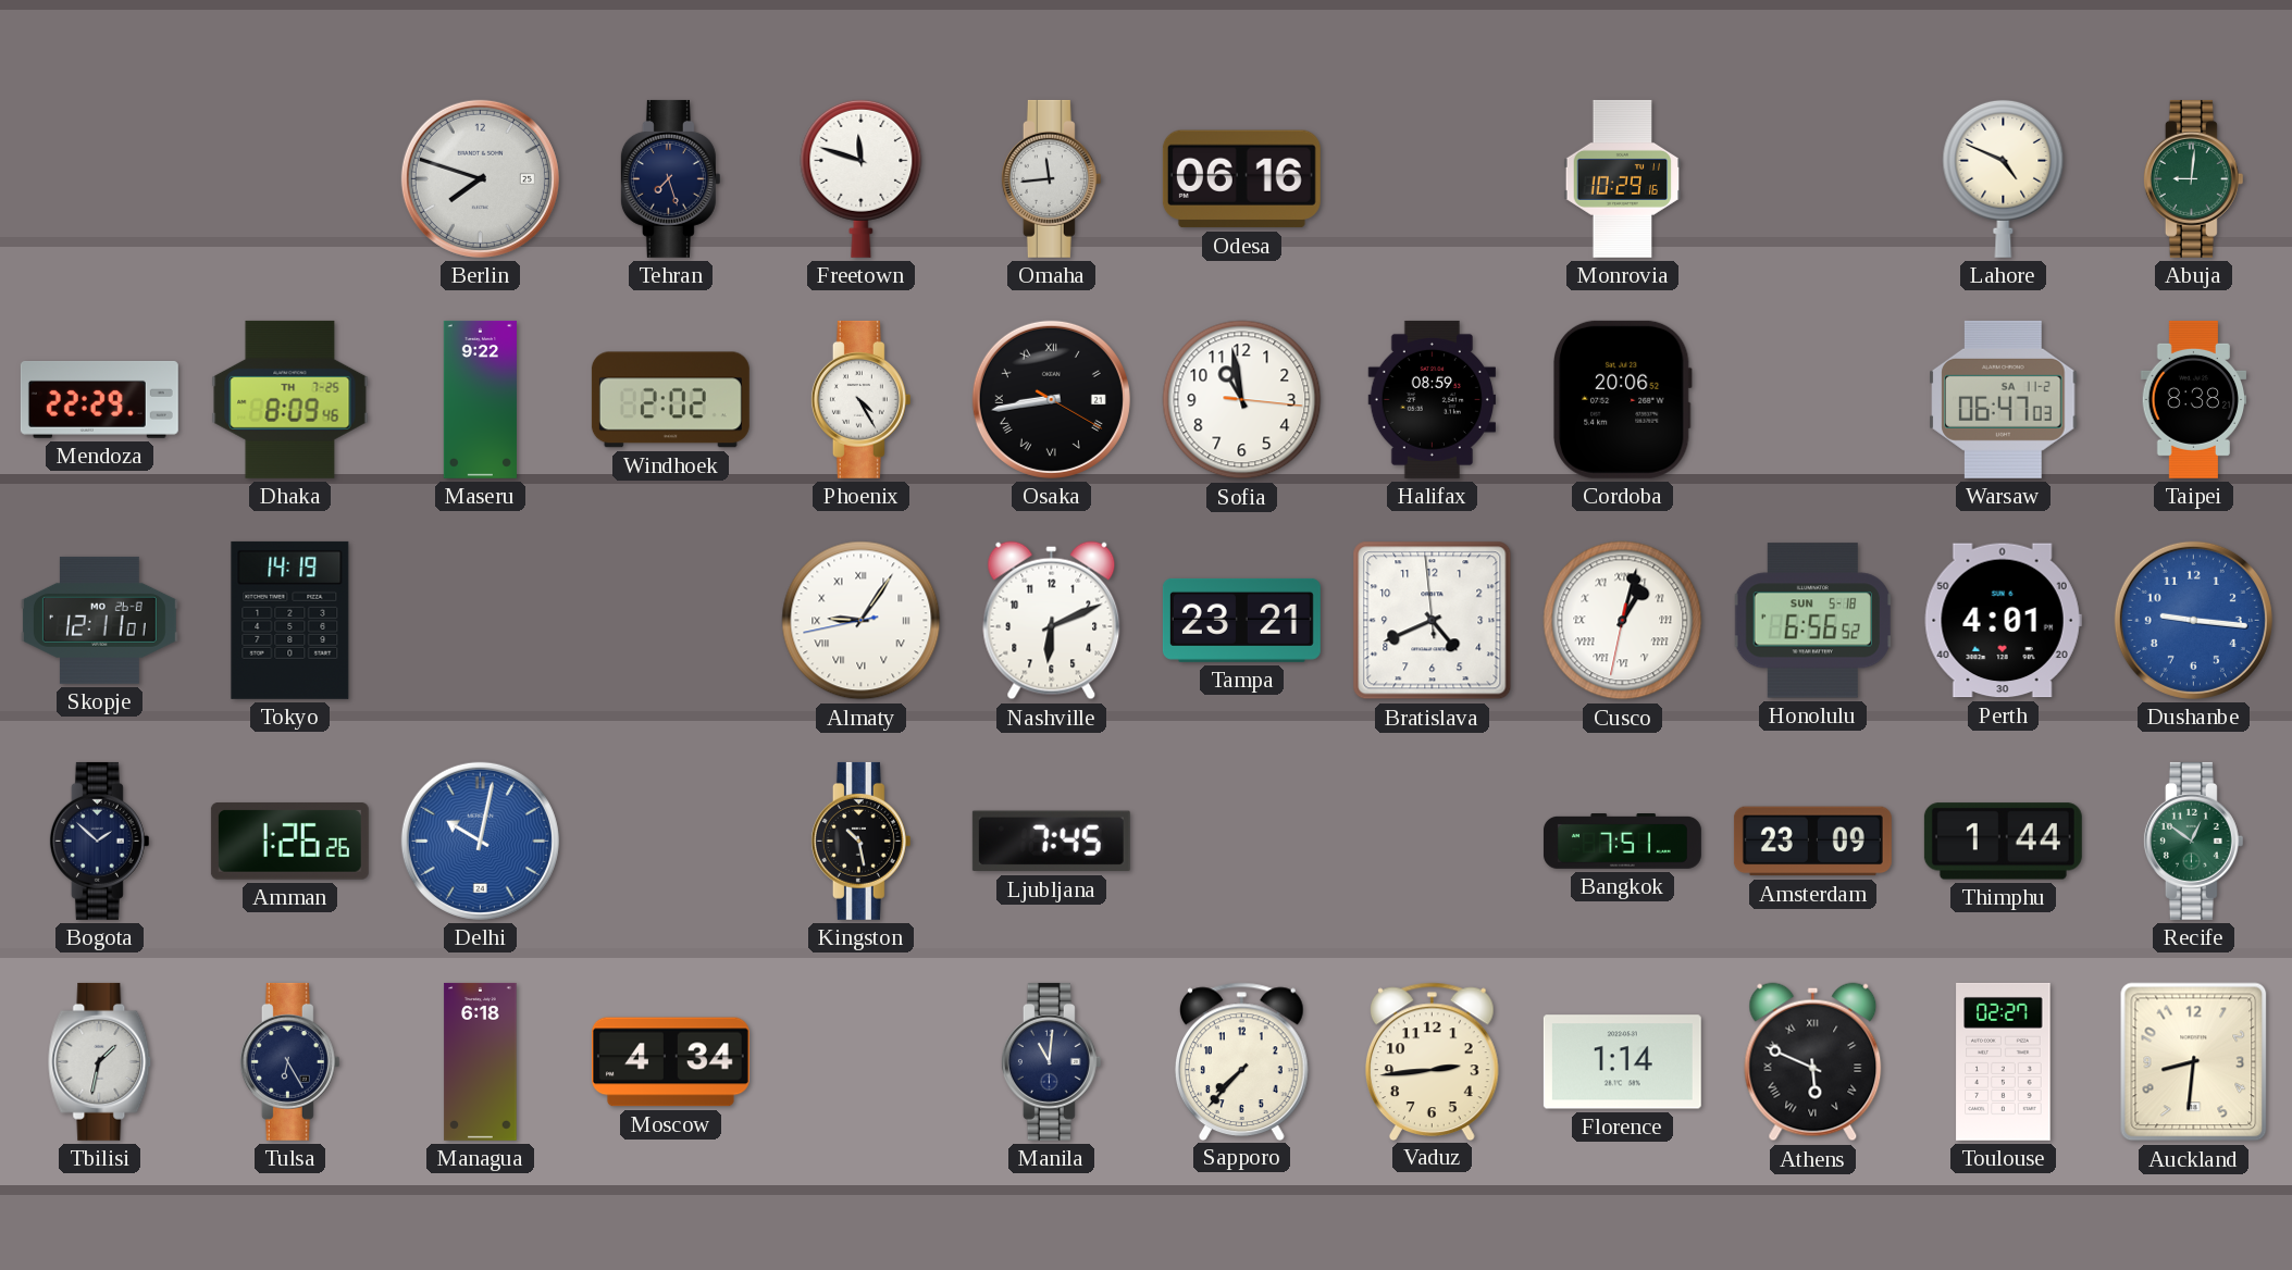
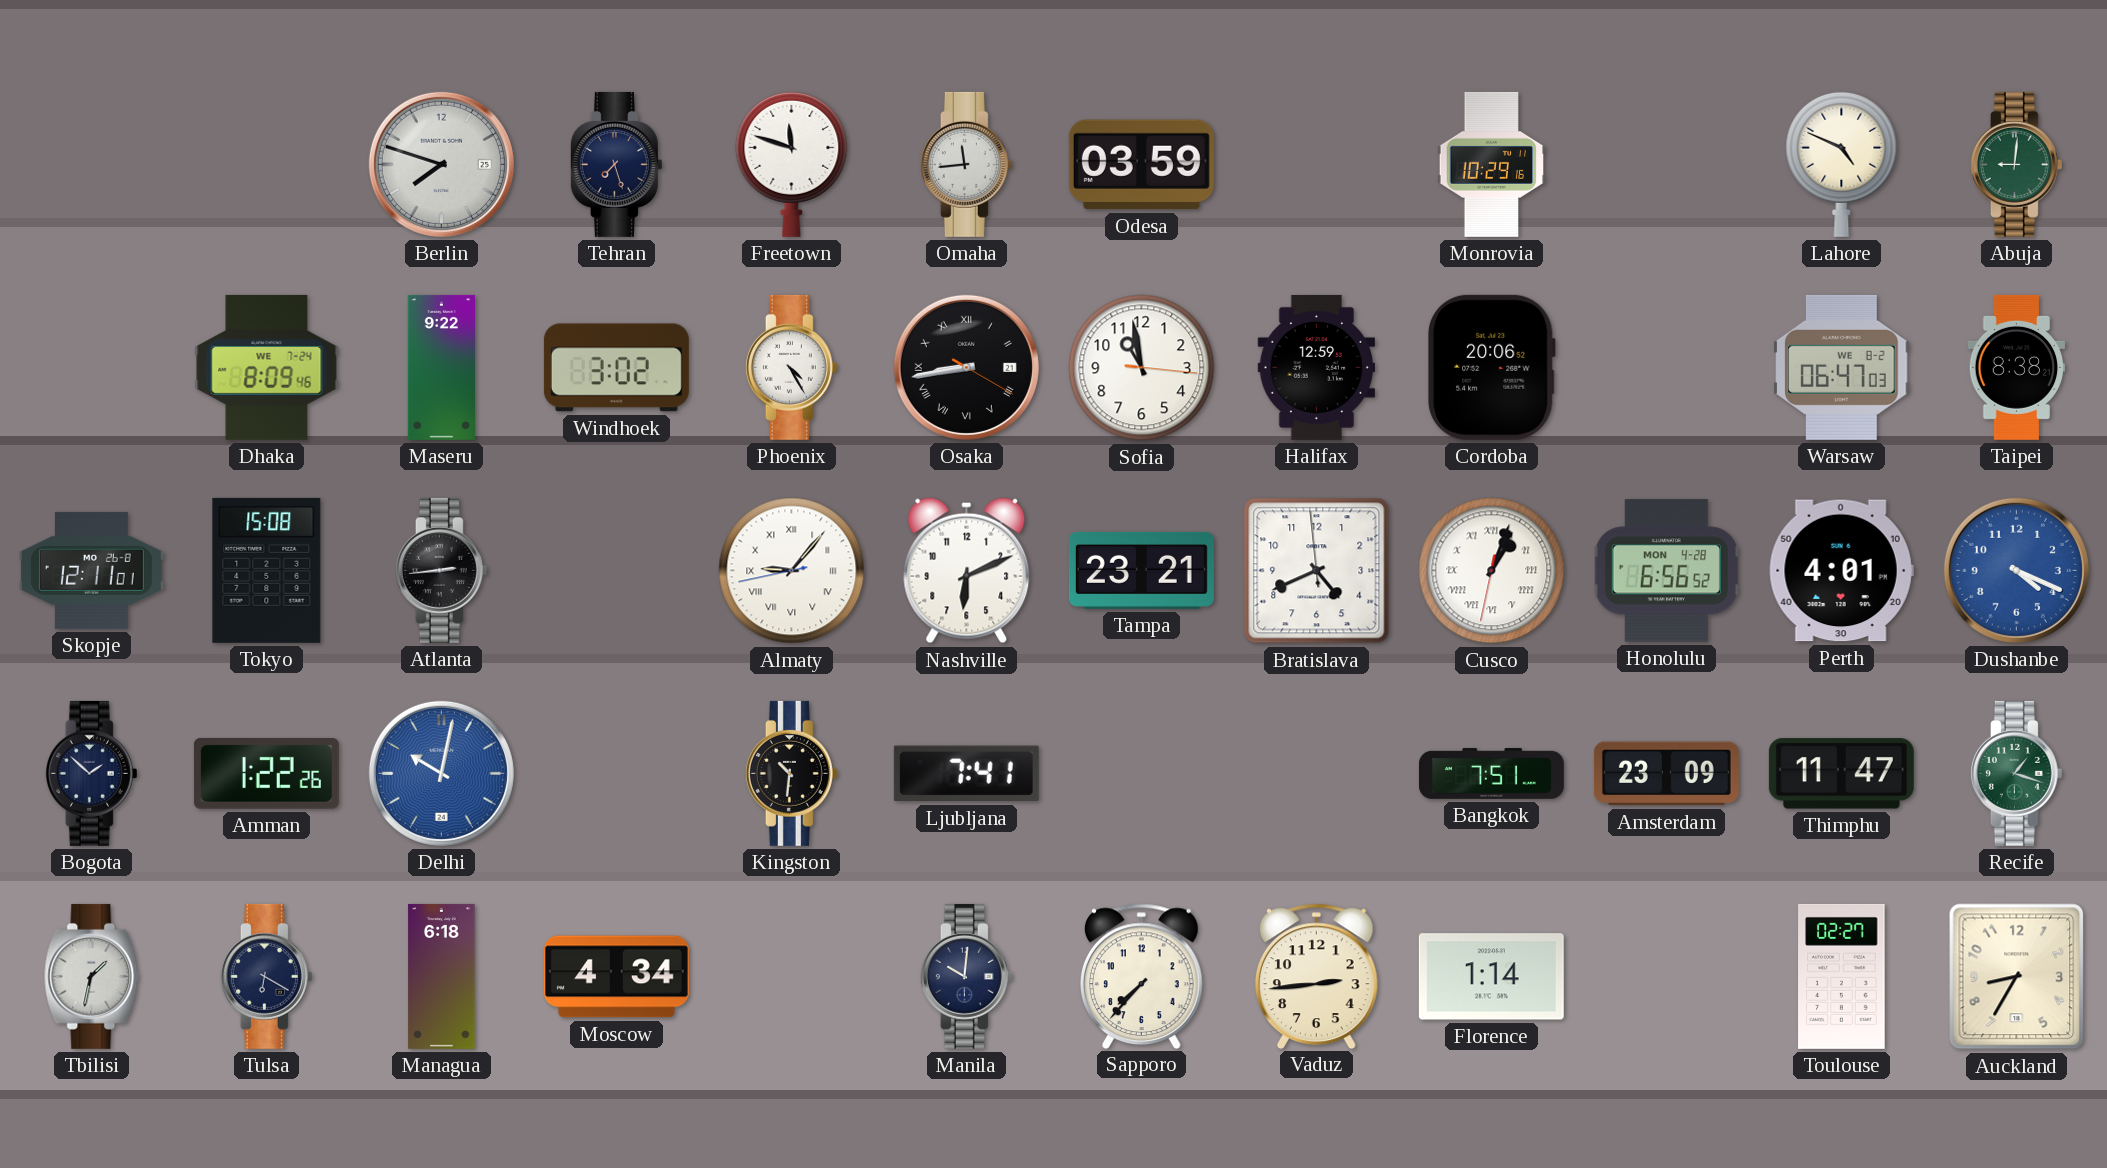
Odesa: 06:16 -> 03:59 (1141, 165)
Mendoza: 22:29 -> none (99, 399)
Dhaka date: TH 7-25 -> WE 7-24 (267, 367)
Windhoek: 2:02 -> 3:02 (616, 368)
Halifax: 08:59 -> 12:59 (1316, 367)
Warsaw date: SA 11-2 -> WE 8-2 (1842, 367)
Tokyo: 14:19 -> 15:08 (267, 570)
Atlanta: none -> 2:44 (441, 570)
Almaty: 9:05 -> 9:06 (792, 571)
Cusco: 1:02 -> 1:03 (1492, 571)
Honolulu date: SUN 5-18 -> MON 4-28 (1666, 571)
Dushanbe: 9:16 -> 4:19 (2016, 570)
Amman: 1:26 -> 1:22 (266, 774)
Kingston: 10:28 -> 10:31 (791, 773)
Ljubljana: 7:45 -> 7:41 (966, 774)
Thimphu: 1:44 -> 11:47 (1841, 774)
Recife: 12:51 -> 1:18 (2016, 773)
Tulsa: 6:25 -> 6:20 (266, 976)
Manila: 11:01 -> 10:01 (966, 976)
Athens: 5:49 -> none (1813, 1062)
Auckland: 8:31 -> 8:35 (2017, 977)
